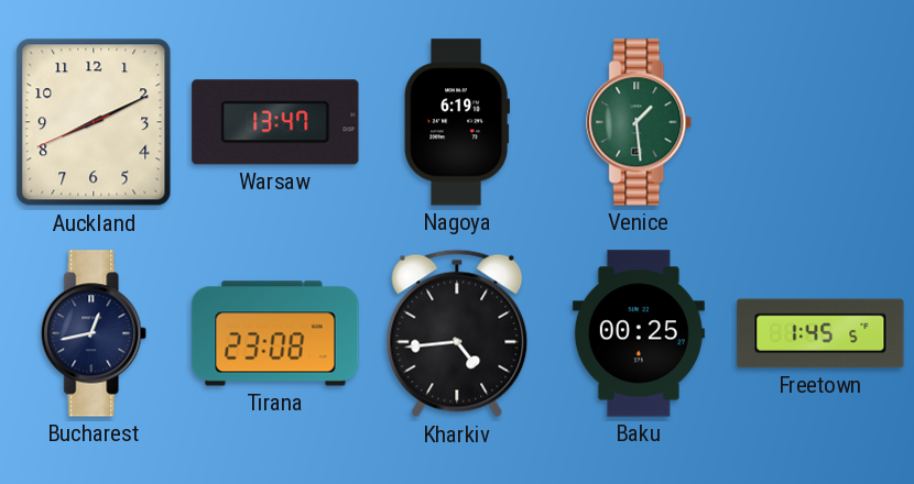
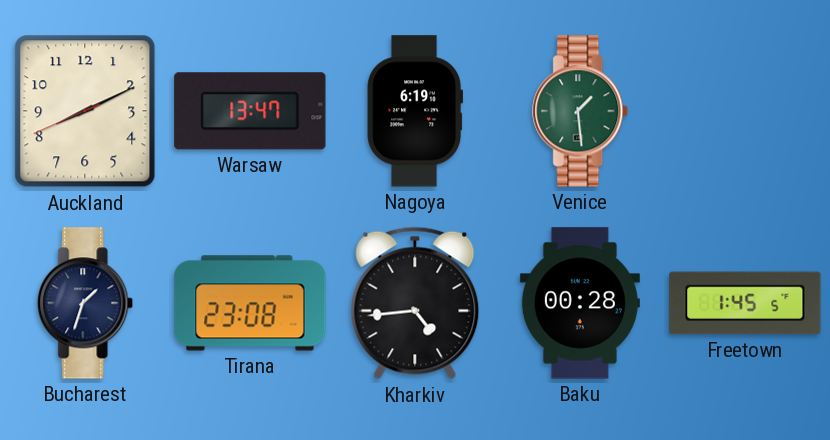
Bucharest: 12:43 -> 1:33 (86, 303)
Baku: 00:25 -> 00:28 (580, 303)
